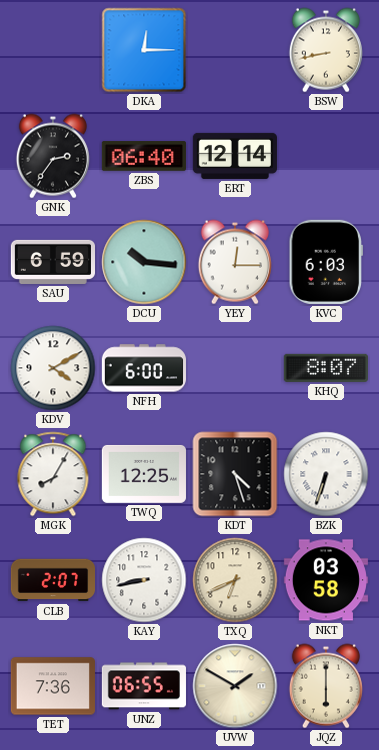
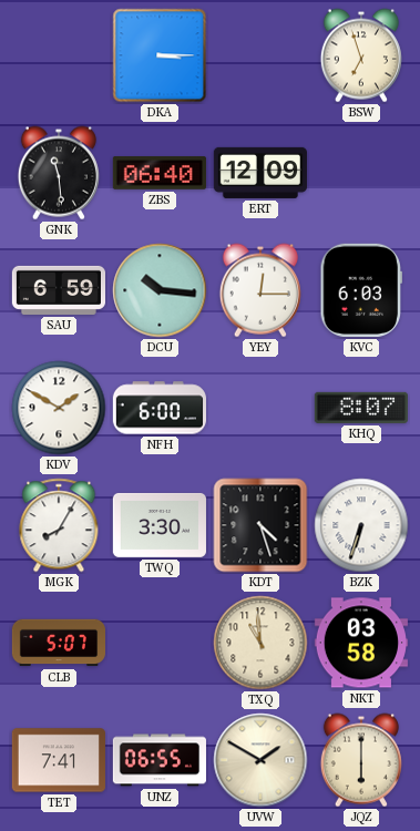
DKA: 12:15 -> 3:15 (160, 55)
BSW: 8:43 -> 6:57 (361, 55)
GNK: 2:36 -> 11:29 (59, 173)
ERT: 12:14 -> 12:09 (260, 173)
KDV: 4:10 -> 1:50 (59, 408)
TWQ: 12:25 -> 3:30 (160, 525)
CLB: 2:07 -> 5:07 (58, 643)
KAY: 8:43 -> none (144, 580)
TXQ: 6:41 -> 10:59 (260, 643)
TET: 7:36 -> 7:41 (59, 760)
